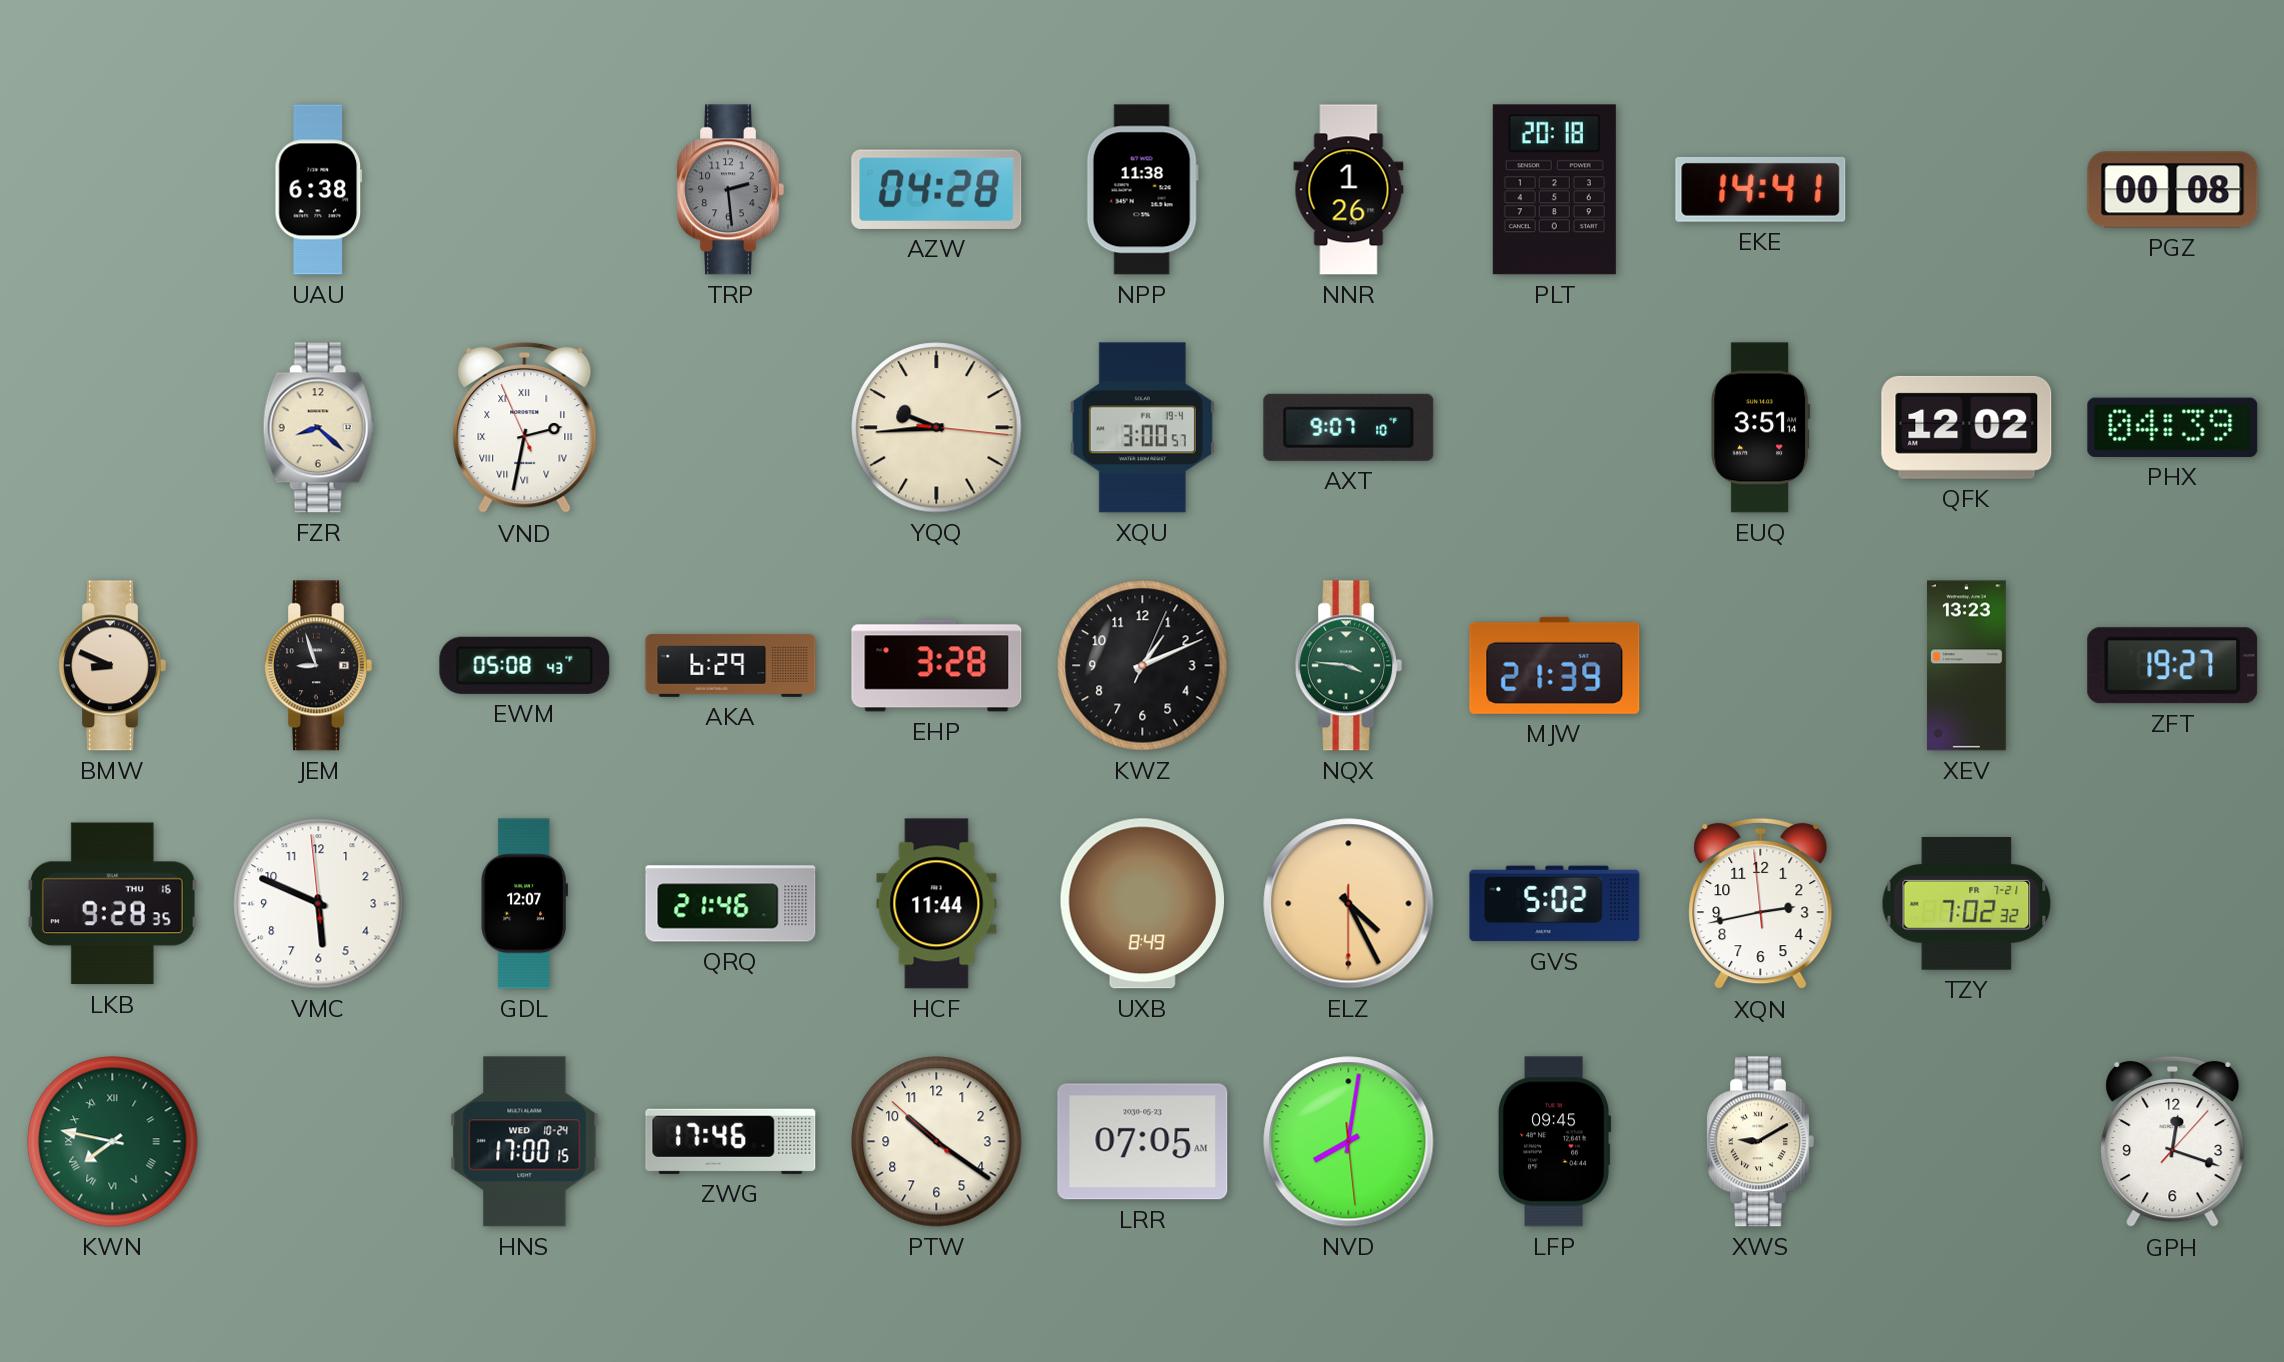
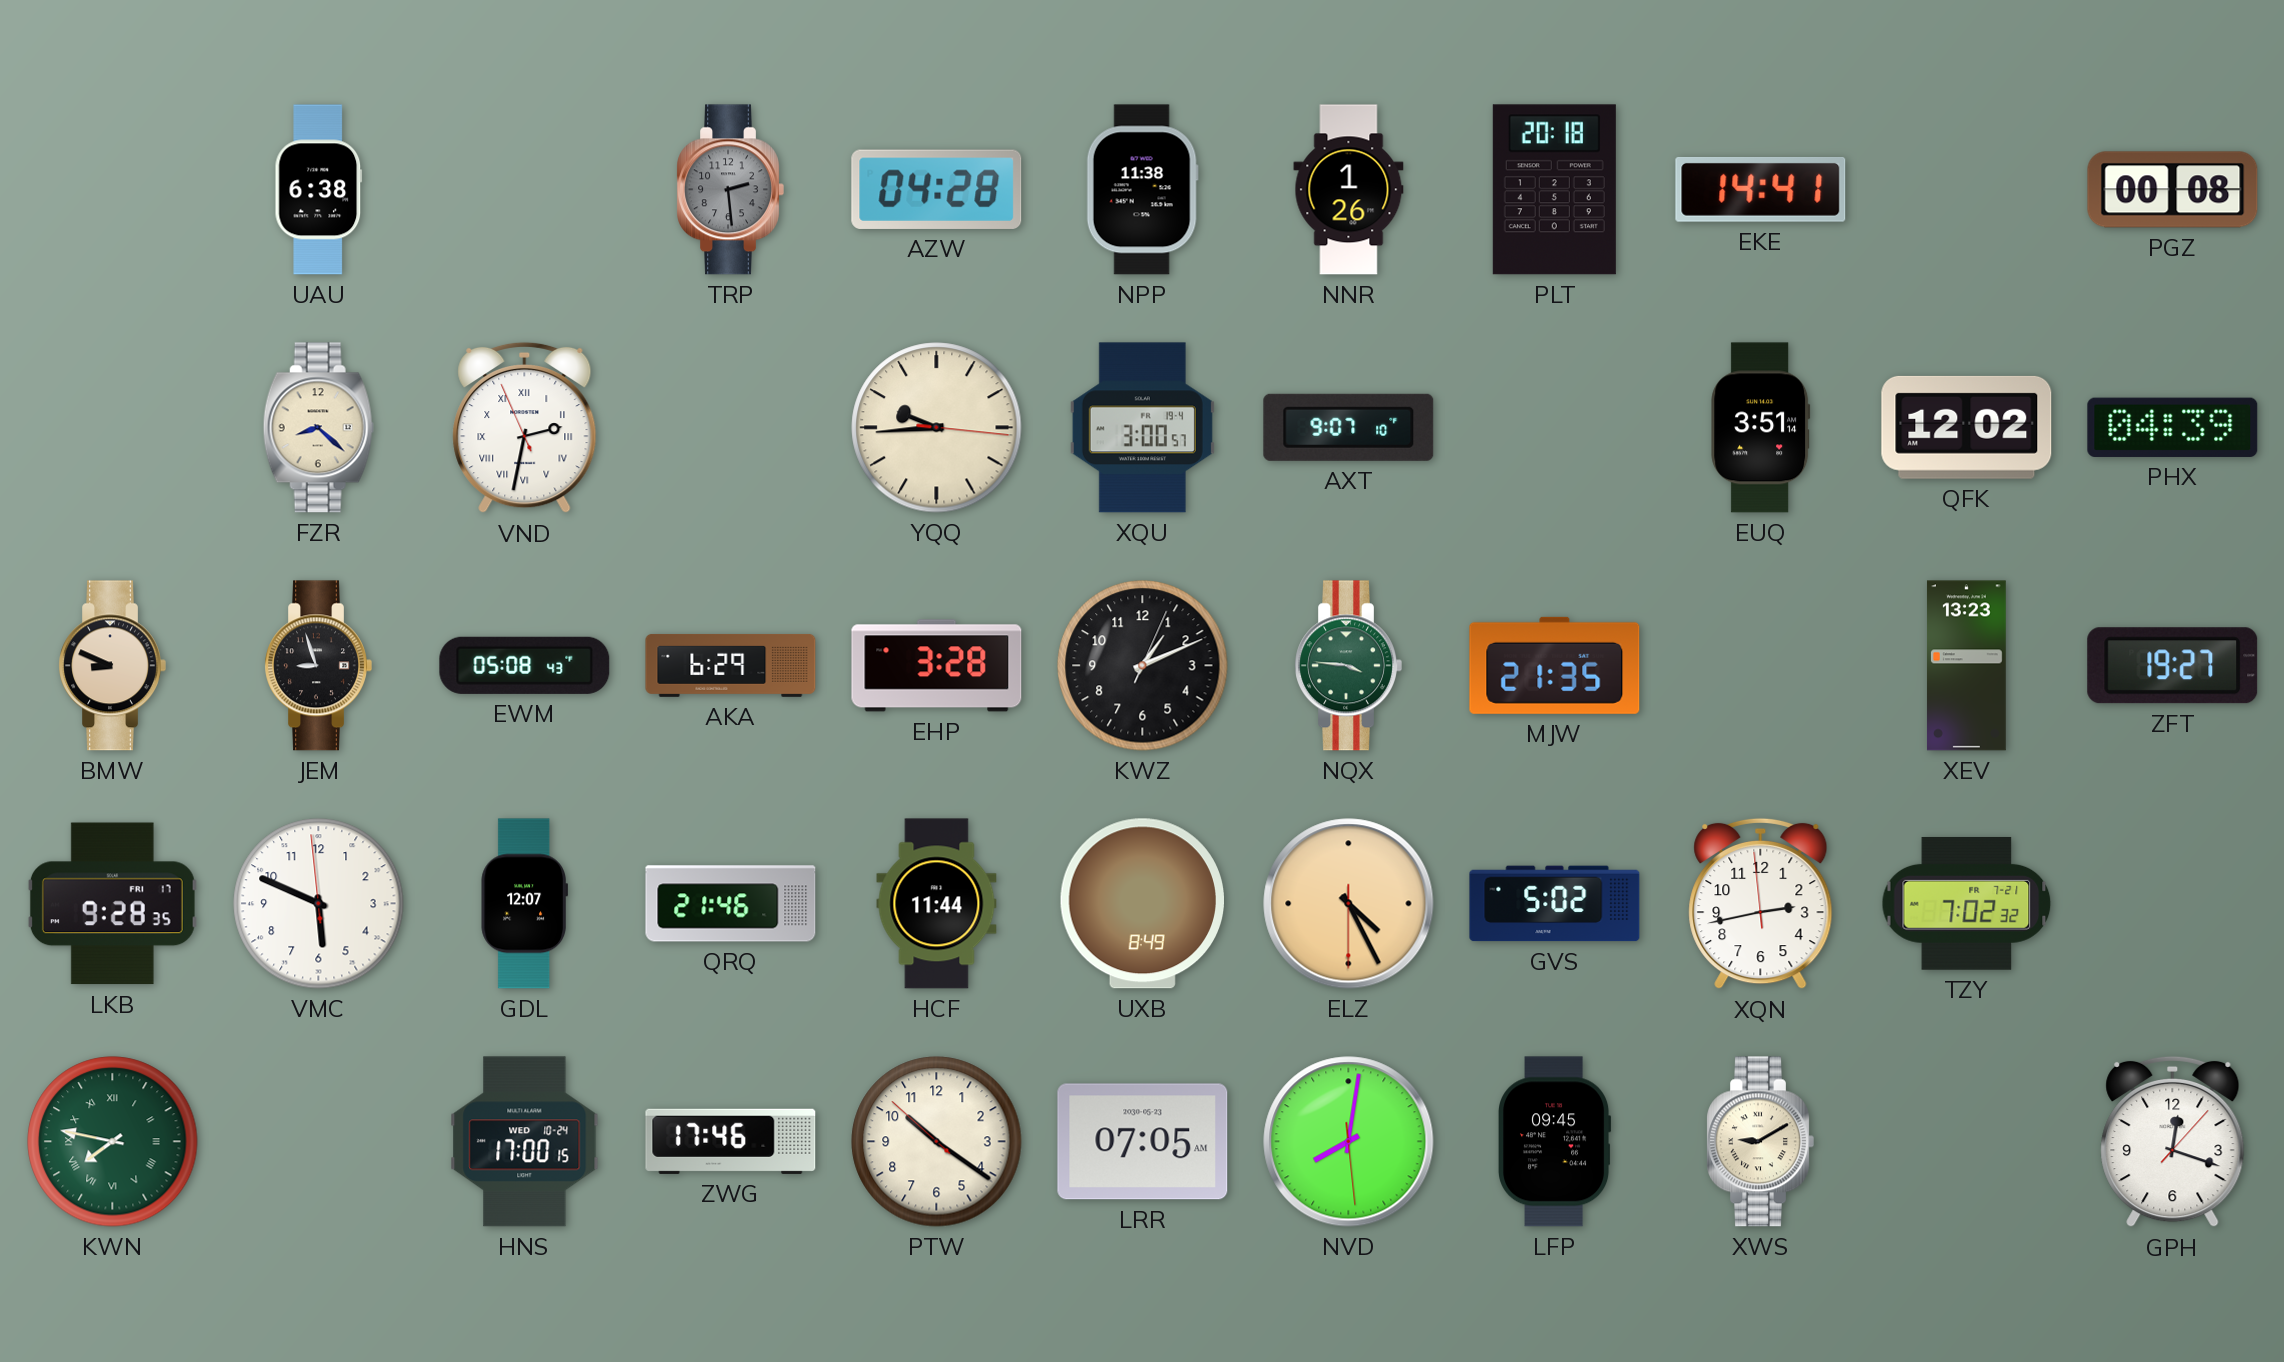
MJW: 21:39 -> 21:35 (1555, 665)
LKB date: THU 16 -> FRI 17 (112, 904)
